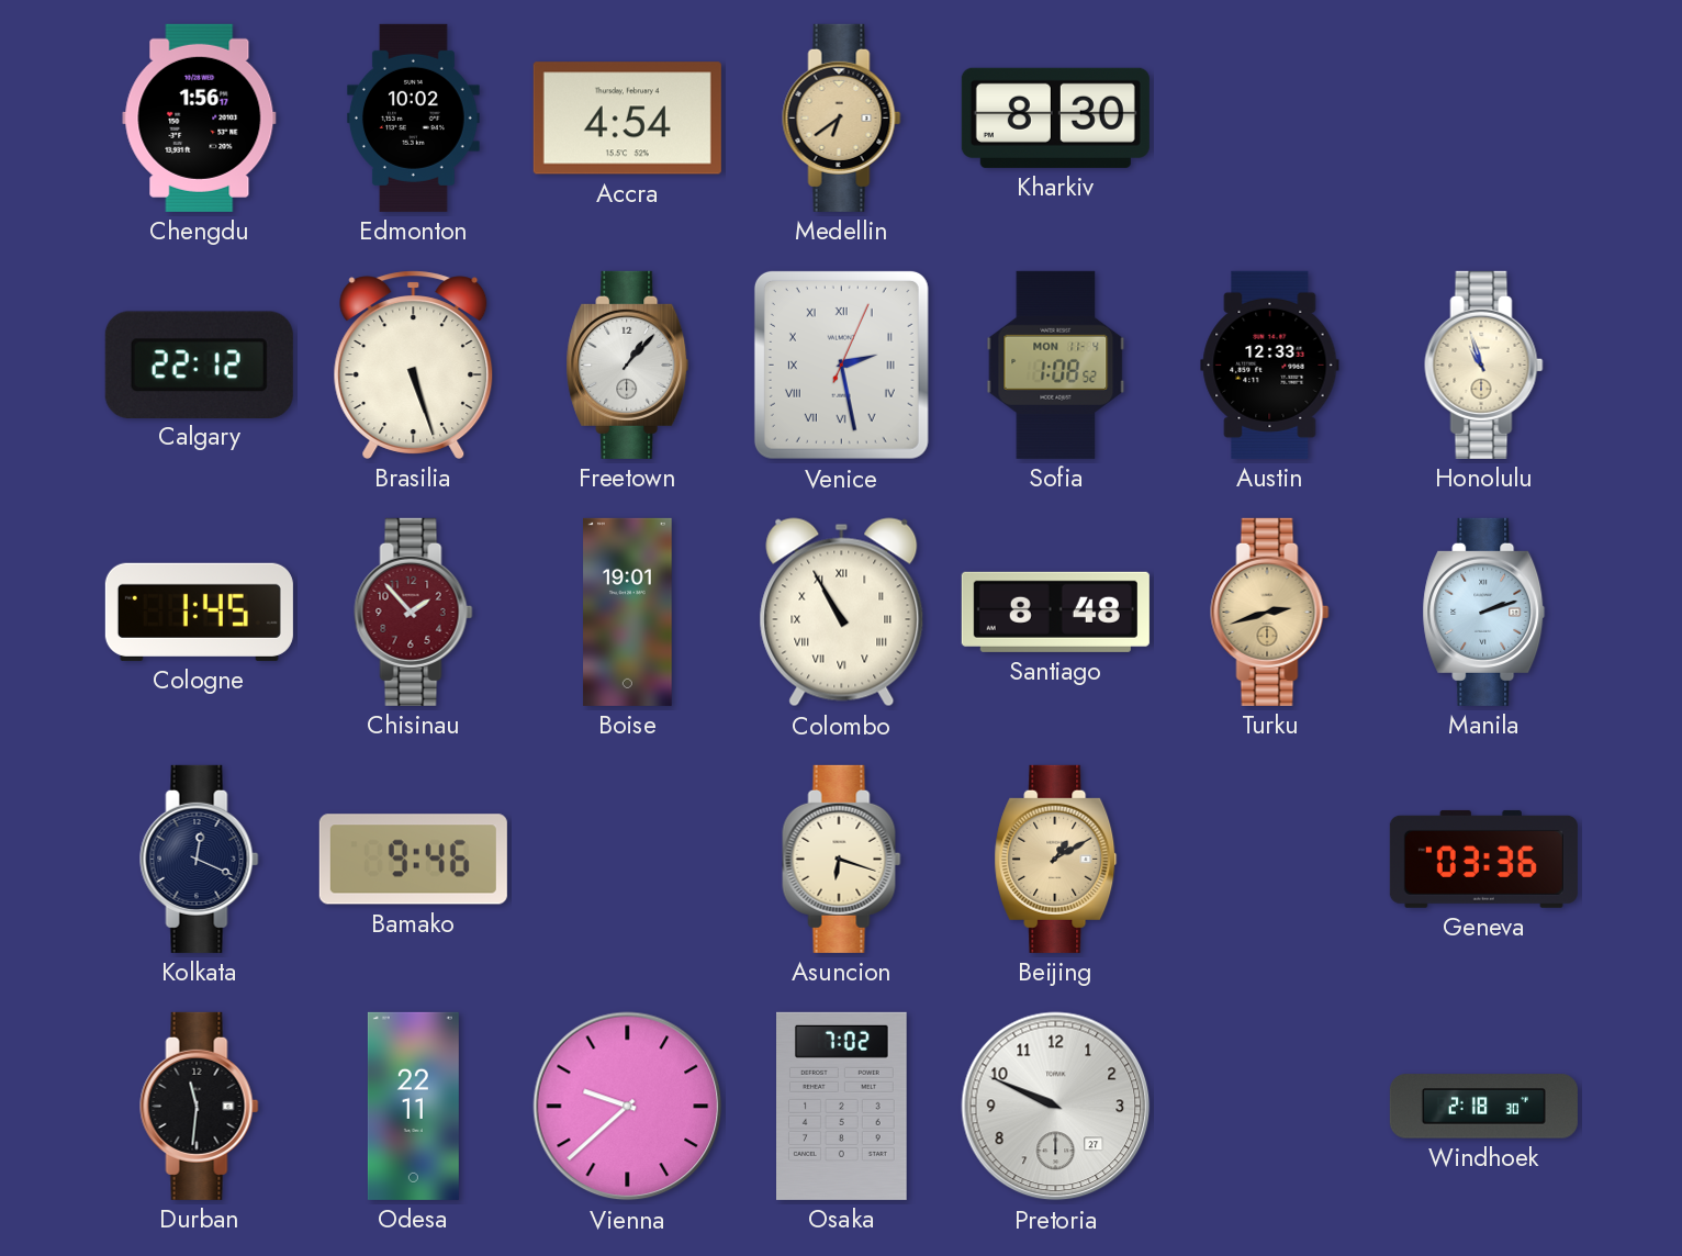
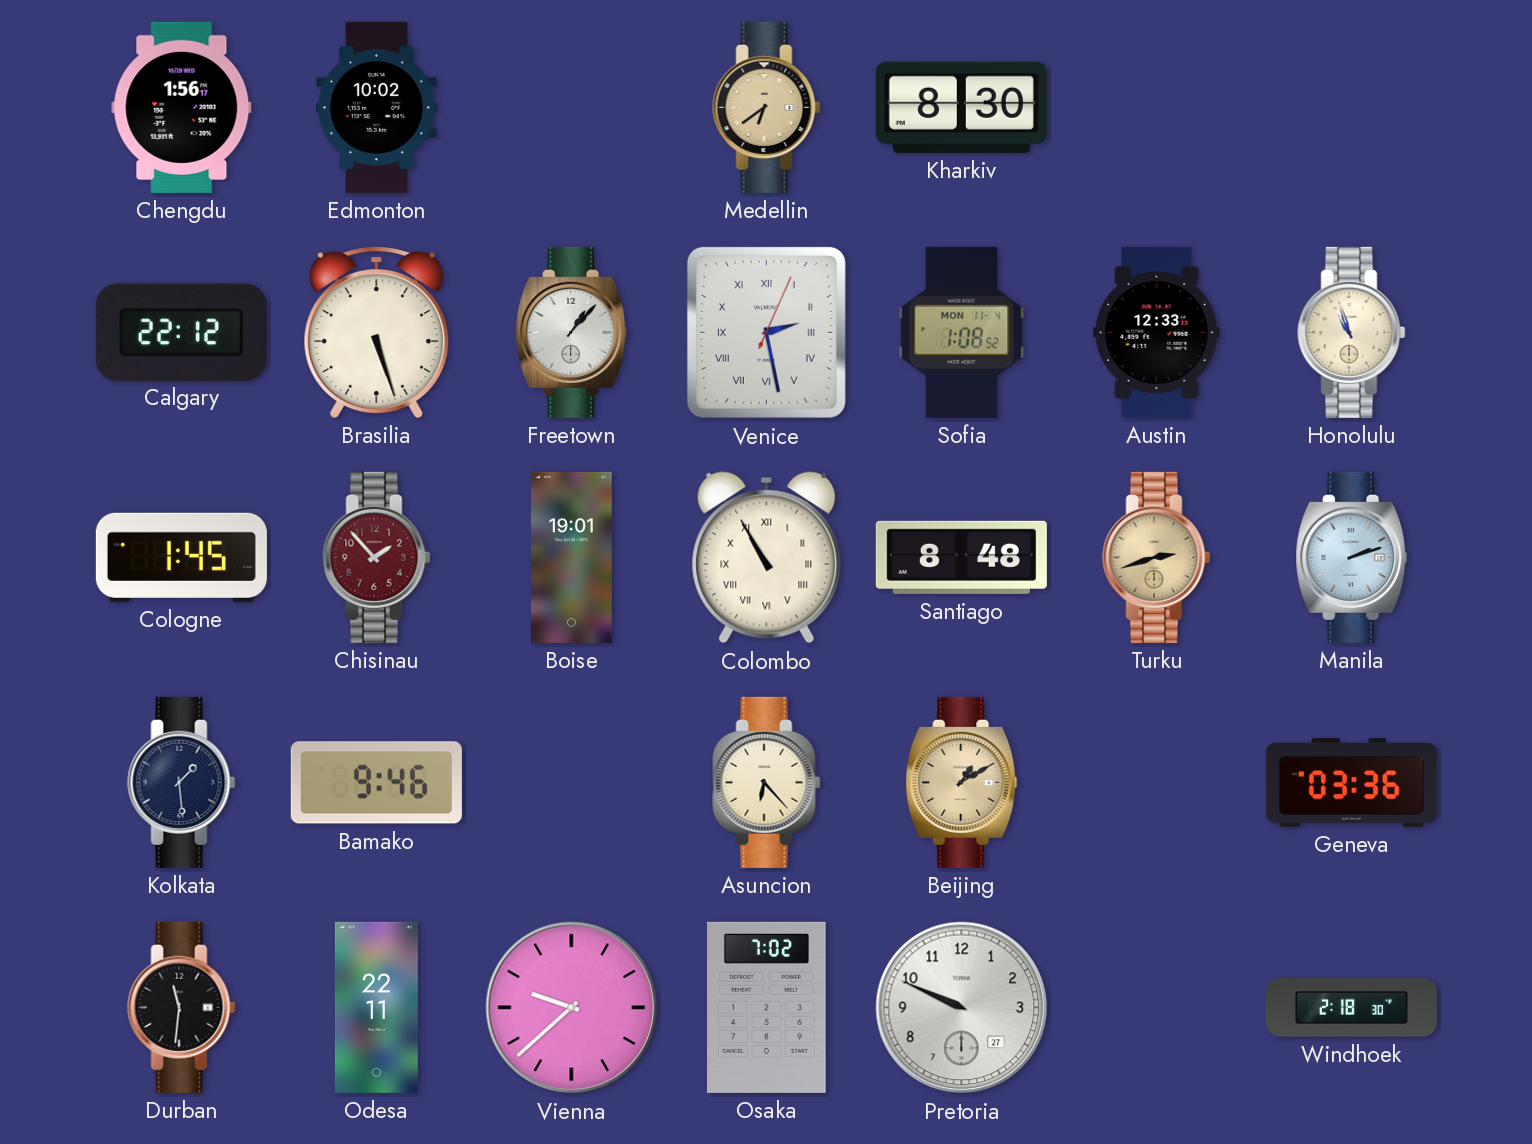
Accra: 4:54 -> none (627, 119)
Kolkata: 12:19 -> 1:29 (182, 782)
Asuncion: 6:18 -> 6:23 (767, 782)
